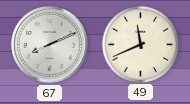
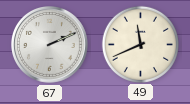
67: 8:11 -> 2:11 (50, 45)
